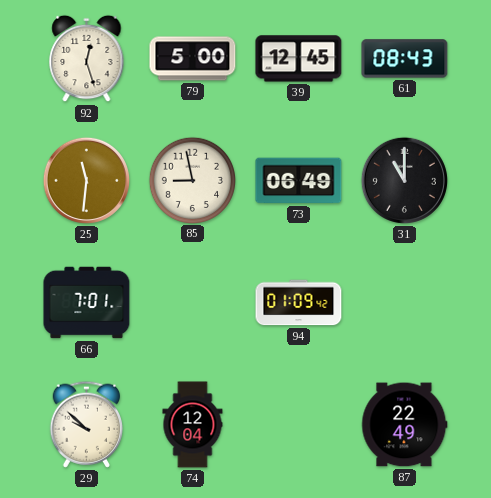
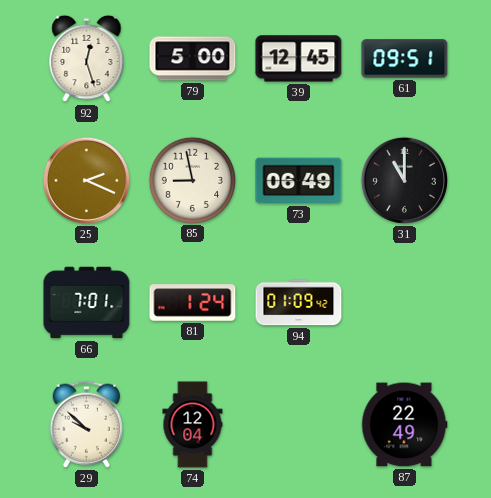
61: 08:43 -> 09:51 (405, 59)
25: 11:31 -> 2:19 (86, 180)
81: none -> 1:24 (193, 303)
